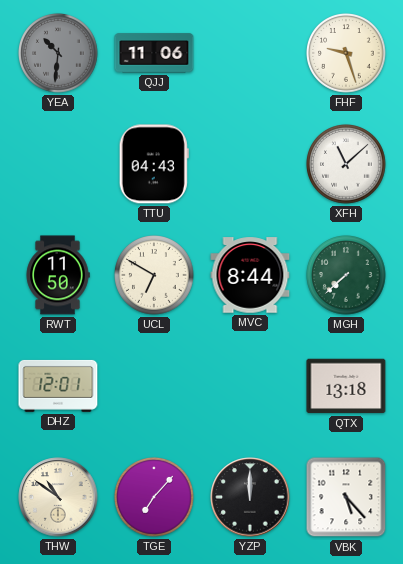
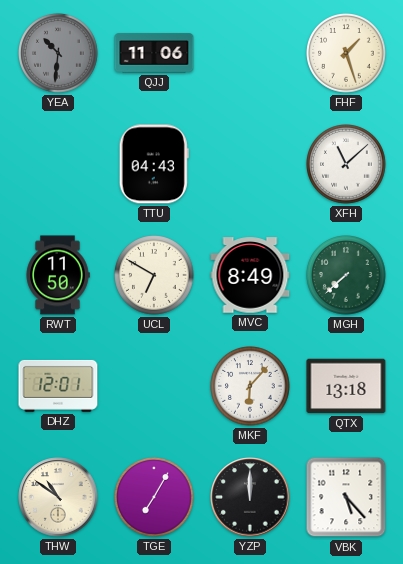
FHF: 9:27 -> 1:27 (347, 54)
MVC: 8:44 -> 8:49 (250, 275)
MKF: none -> 6:07 (251, 387)
TGE: 7:07 -> 7:05 (155, 498)
